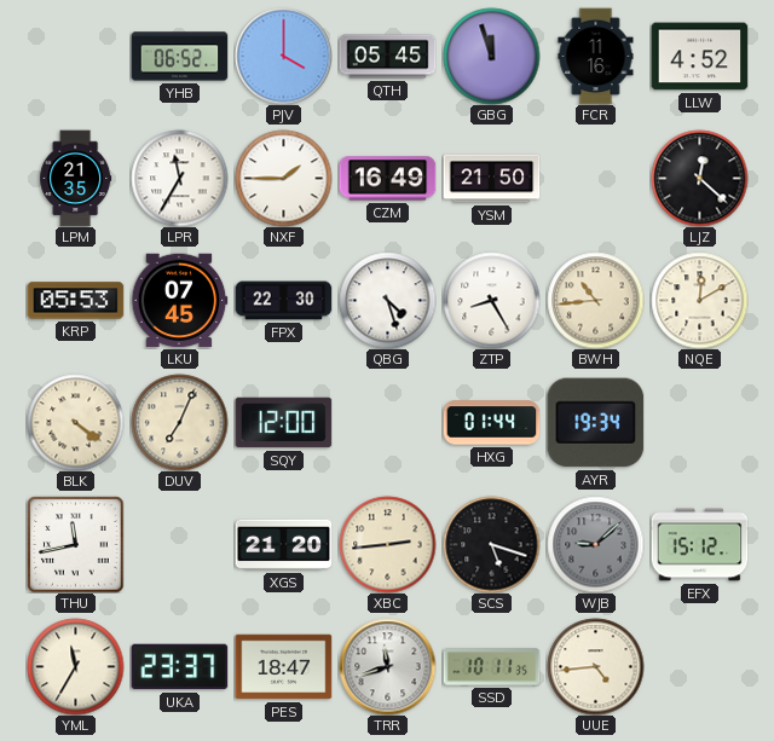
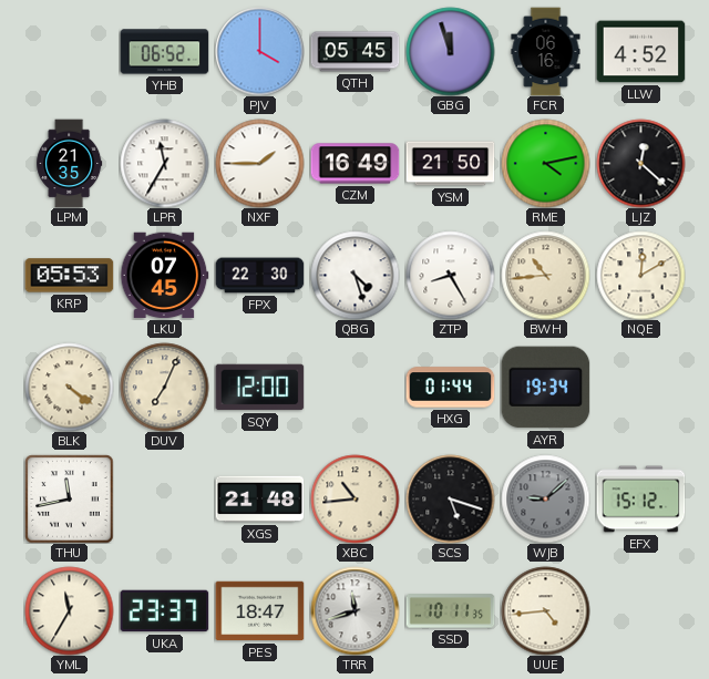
FCR: 11:16 -> 06:16 (546, 51)
RME: none -> 4:13 (545, 163)
XGS: 21:20 -> 21:48 (259, 500)
XBC: 2:44 -> 10:44 (354, 498)
